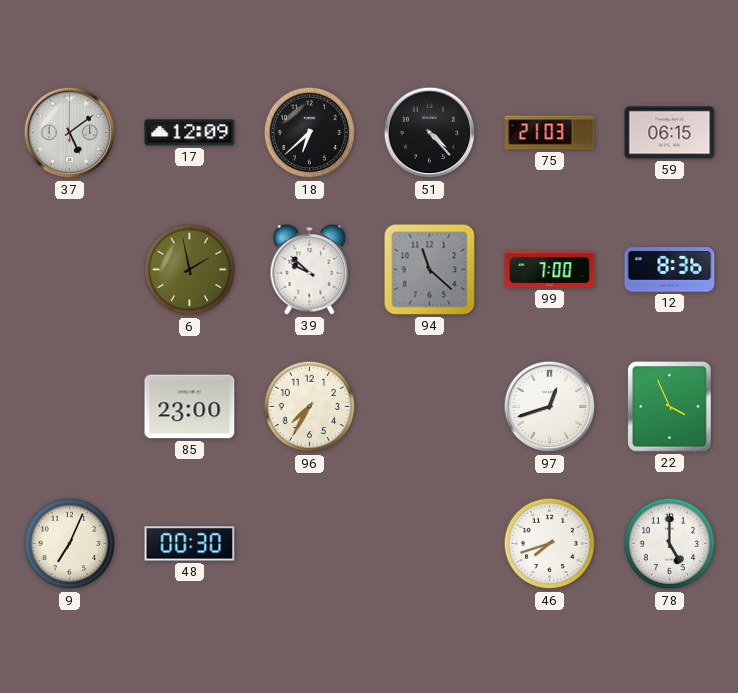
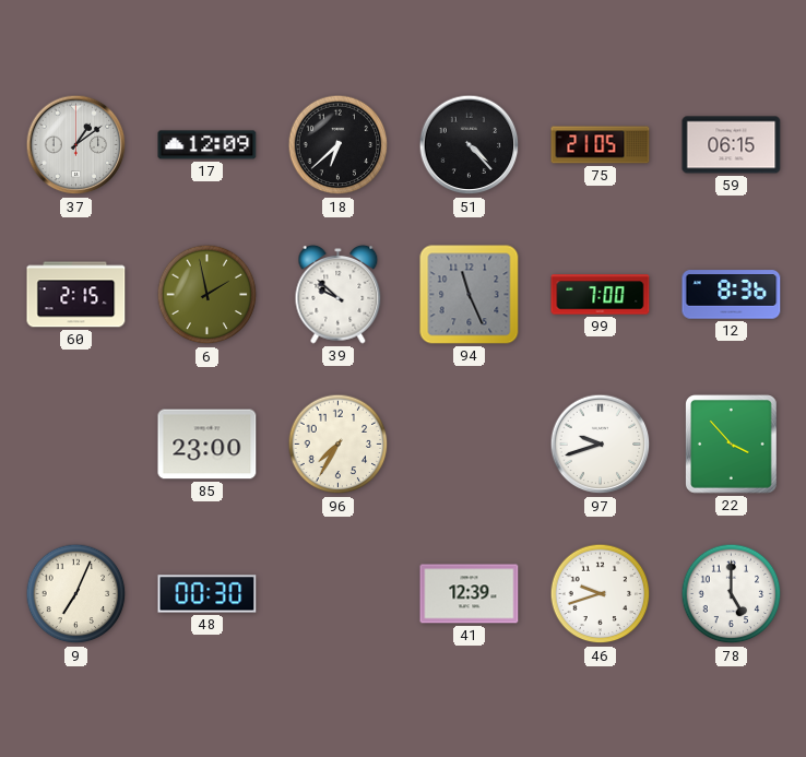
37: 5:09 -> 1:09 (76, 145)
75: 21:03 -> 21:05 (601, 145)
60: none -> 2:15 (76, 295)
94: 11:22 -> 11:26 (470, 295)
97: 12:42 -> 9:42 (601, 445)
22: 3:56 -> 3:53 (732, 445)
41: none -> 12:39 (470, 594)
46: 7:42 -> 9:42 (601, 594)
